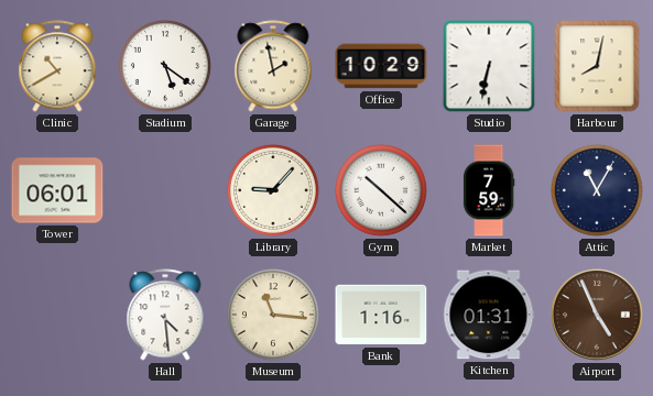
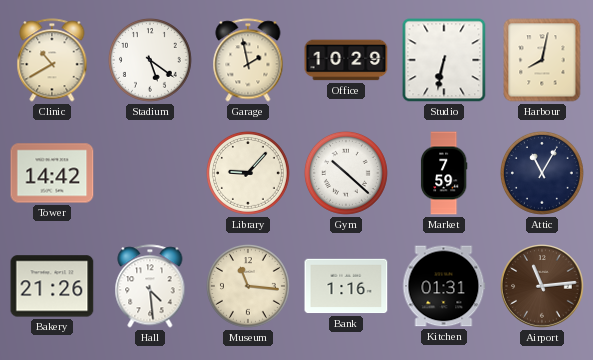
Tower: 06:01 -> 14:42 (52, 173)
Bakery: none -> 21:26 (52, 286)
Airport: 4:56 -> 11:14 (542, 286)
